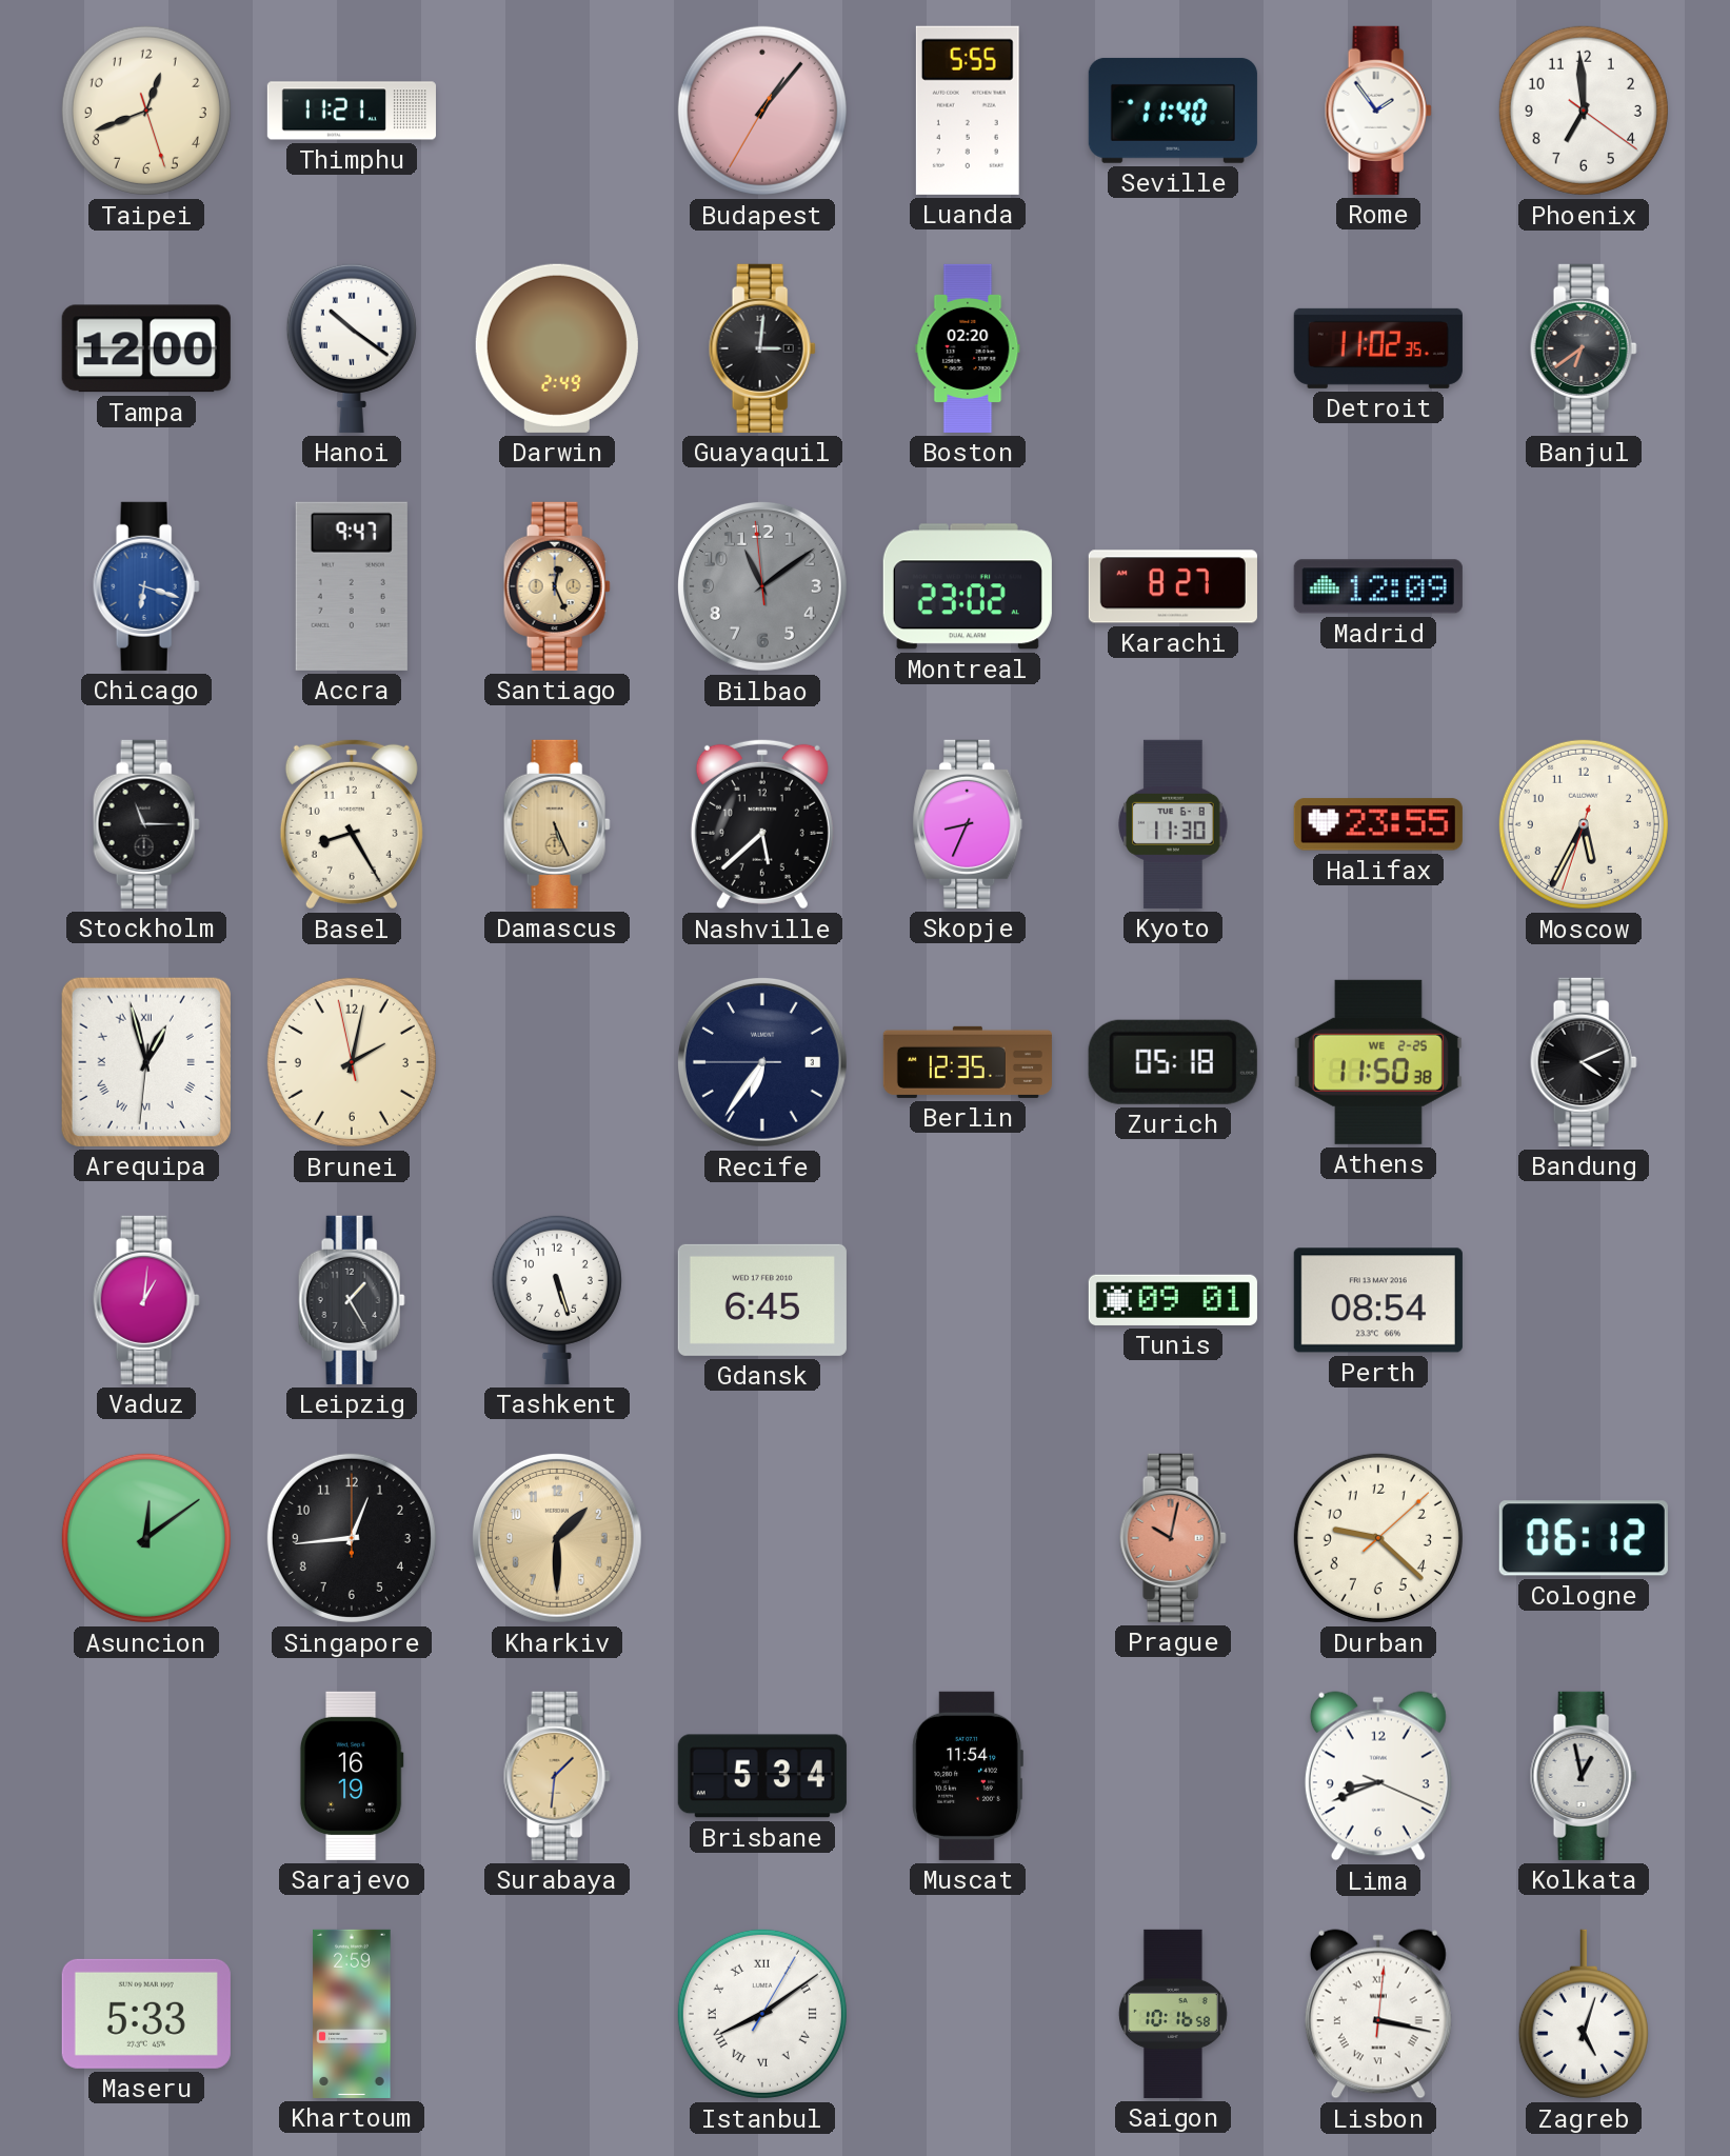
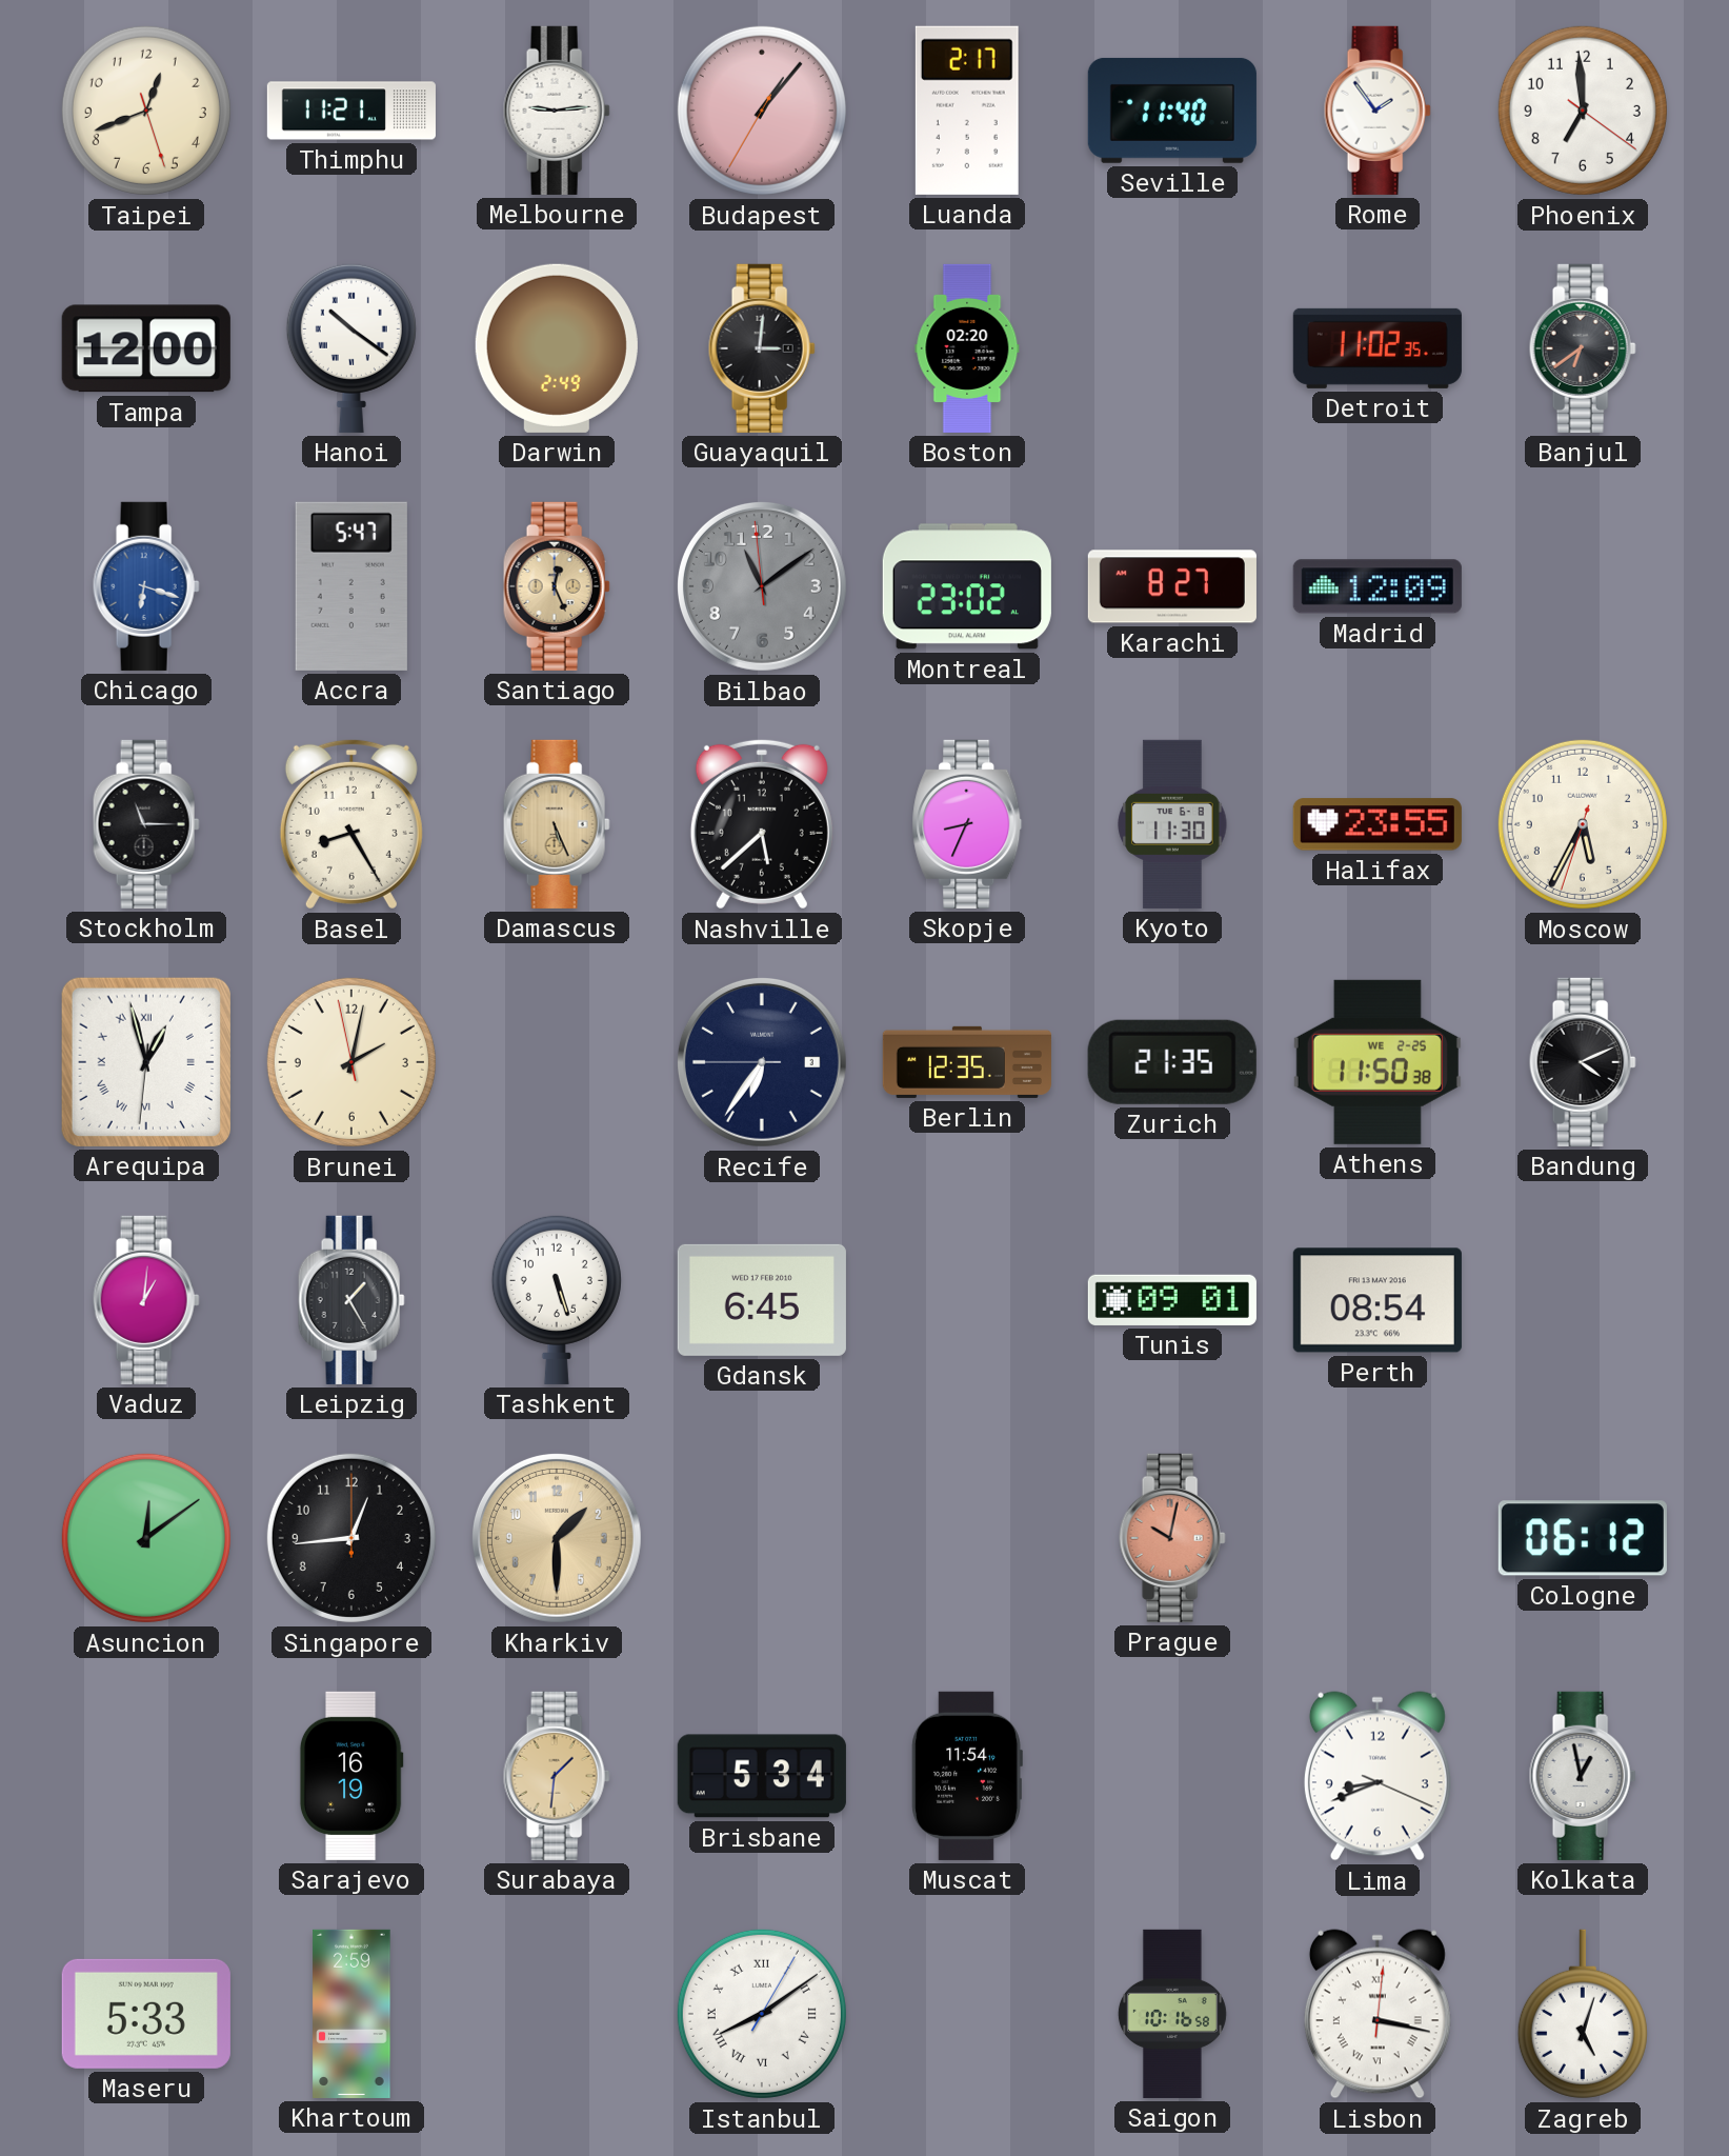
Melbourne: none -> 9:14 (557, 111)
Luanda: 5:55 -> 2:17 (967, 111)
Accra: 9:47 -> 5:47 (351, 586)
Zurich: 05:18 -> 21:35 (1172, 1062)
Durban: 9:22 -> none (1378, 1538)
